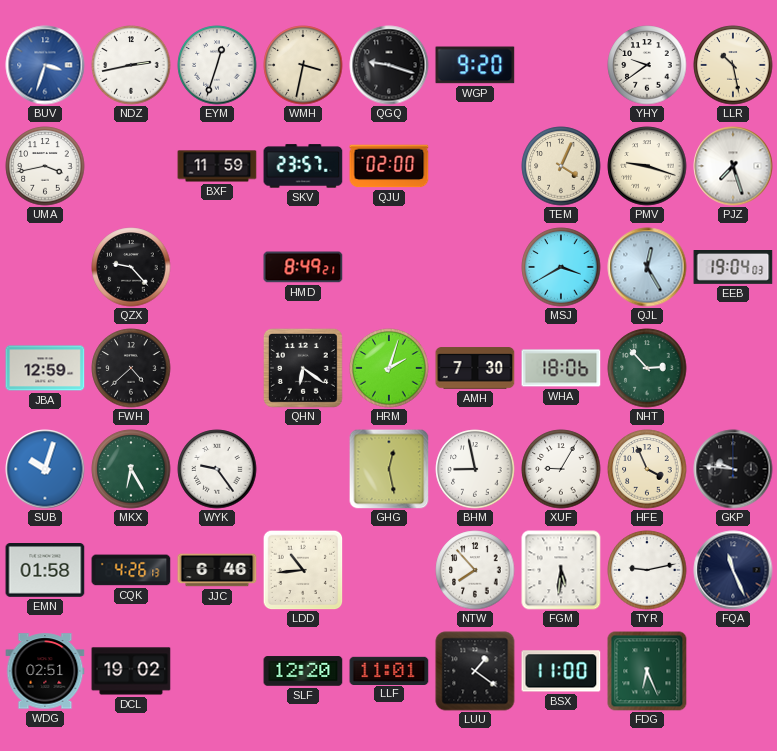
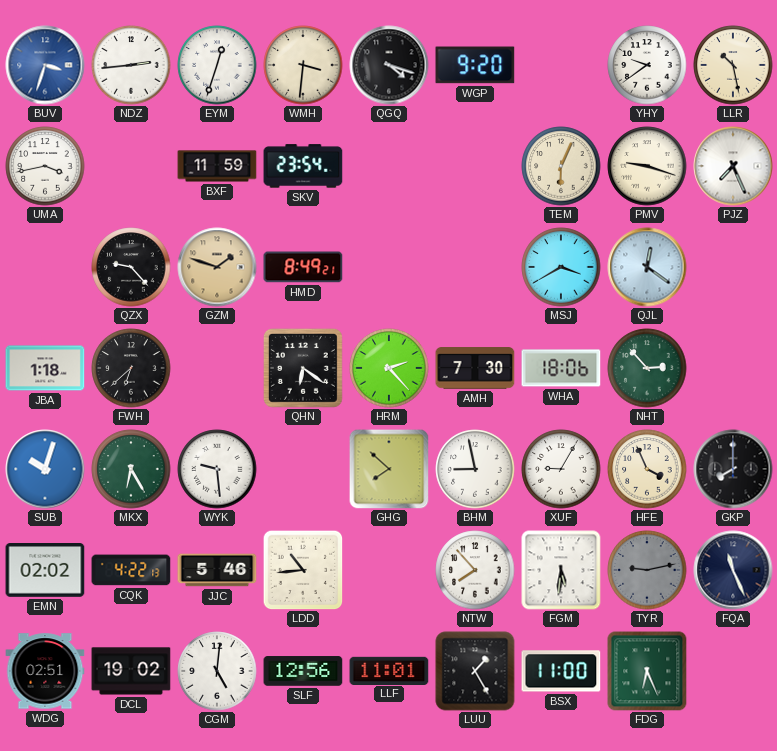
NDZ: 2:43 -> 2:44 (131, 65)
WMH: 3:32 -> 3:31 (303, 65)
QGQ: 9:18 -> 4:18 (389, 65)
SKV: 23:57 -> 23:54 (303, 166)
QJU: 02:00 -> none (389, 166)
TEM: 4:04 -> 6:04 (561, 166)
PJZ: 7:27 -> 7:26 (733, 166)
GZM: none -> 1:48 (217, 267)
QJL: 12:25 -> 12:21 (647, 267)
EEB: 19:04 -> none (733, 268)
JBA: 12:59 -> 1:18 (45, 368)
FWH: 4:38 -> 6:38 (131, 368)
HRM: 2:03 -> 2:23 (389, 368)
WYK: 9:24 -> 9:29 (217, 469)
GHG: 12:28 -> 7:52 (389, 469)
GKP: 9:46 -> 8:00 (733, 469)
EMN: 01:58 -> 02:02 (45, 570)
CQK: 4:26 -> 4:22 (131, 570)
JJC: 6:46 -> 5:46 (217, 570)
TYR dial: white -> grey (647, 570)
CGM: none -> 5:01 (217, 671)
SLF: 12:20 -> 12:56 (303, 671)
LUU: 1:21 -> 1:25 (475, 671)
